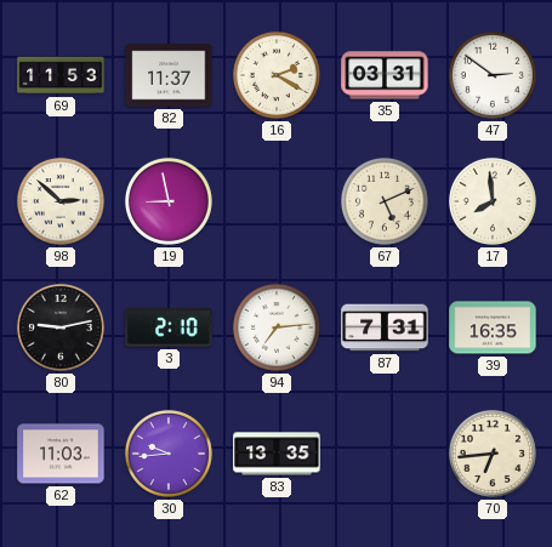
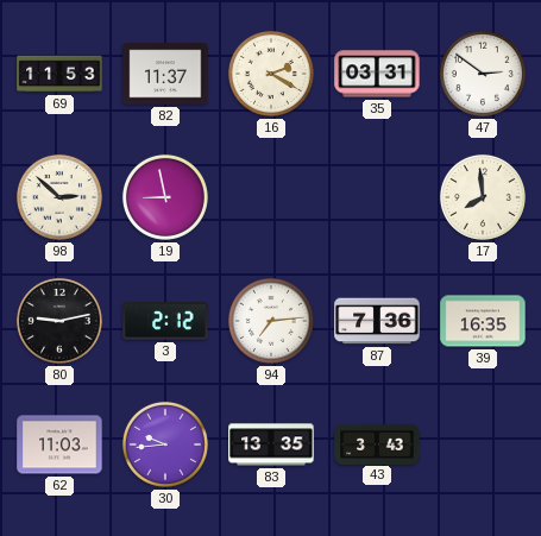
67: 5:11 -> none (385, 201)
3: 2:10 -> 2:12 (165, 321)
87: 7:31 -> 7:36 (377, 321)
43: none -> 3:43 (377, 443)
70: 6:44 -> none (493, 454)
